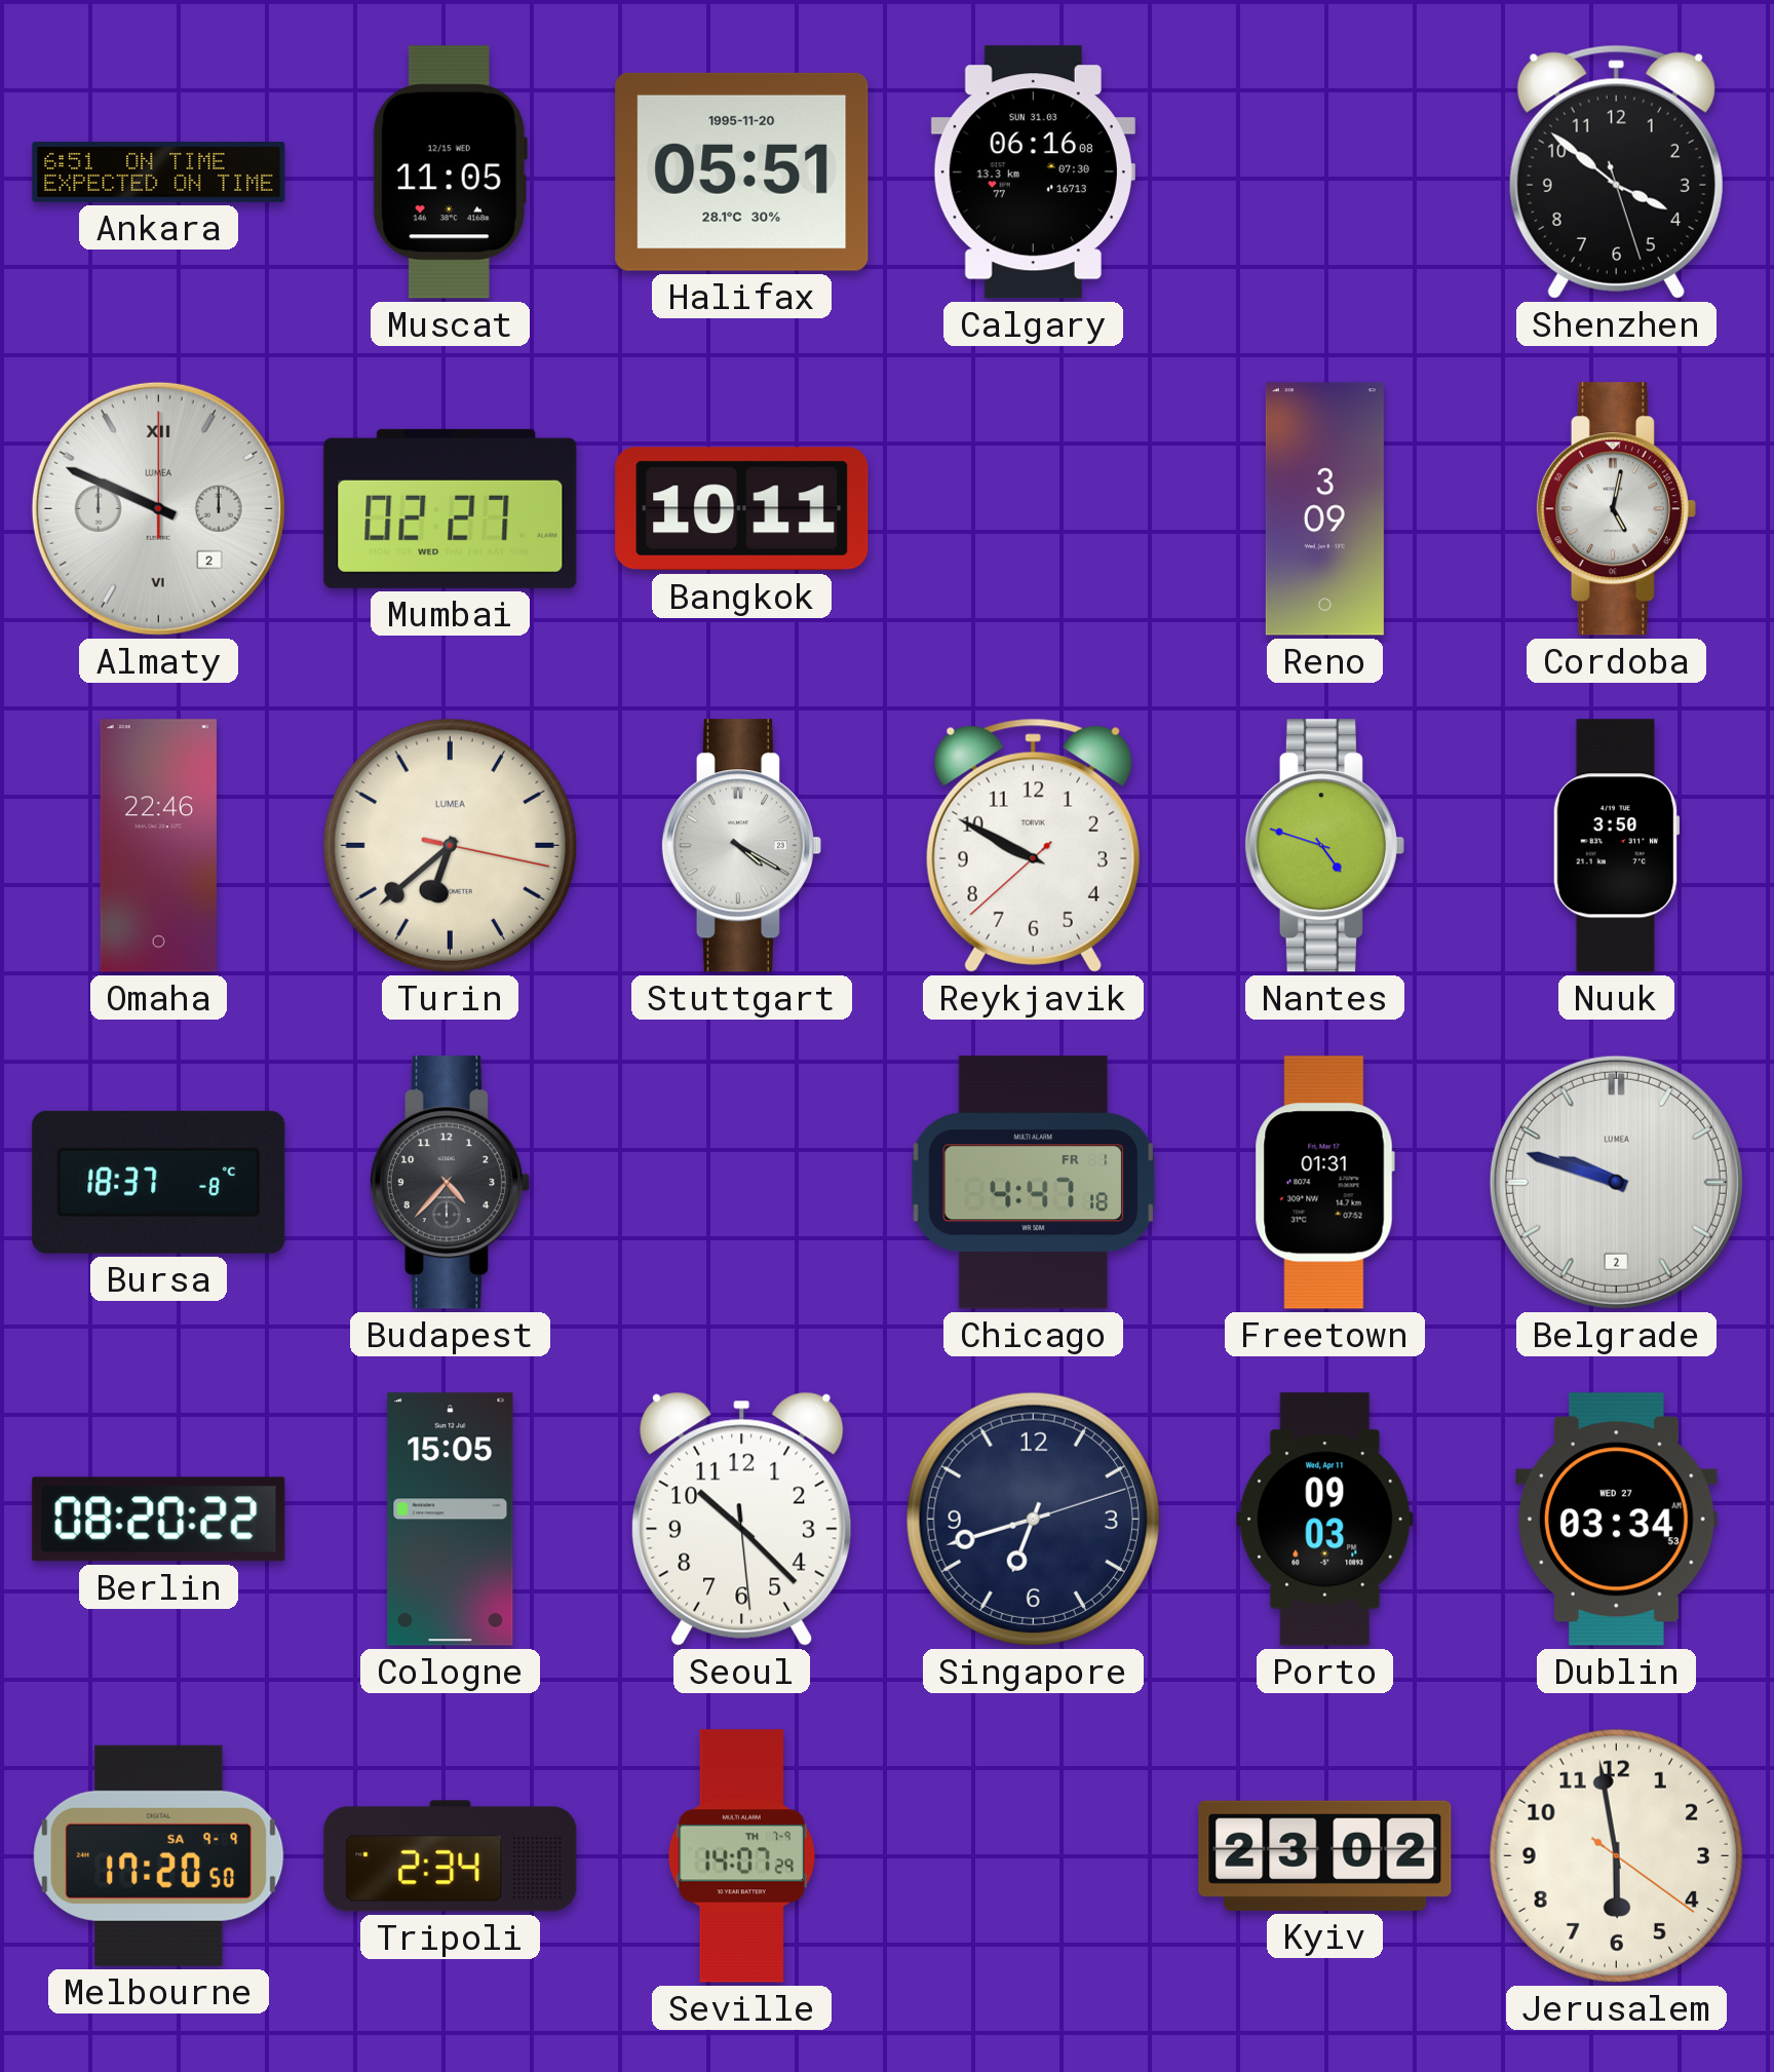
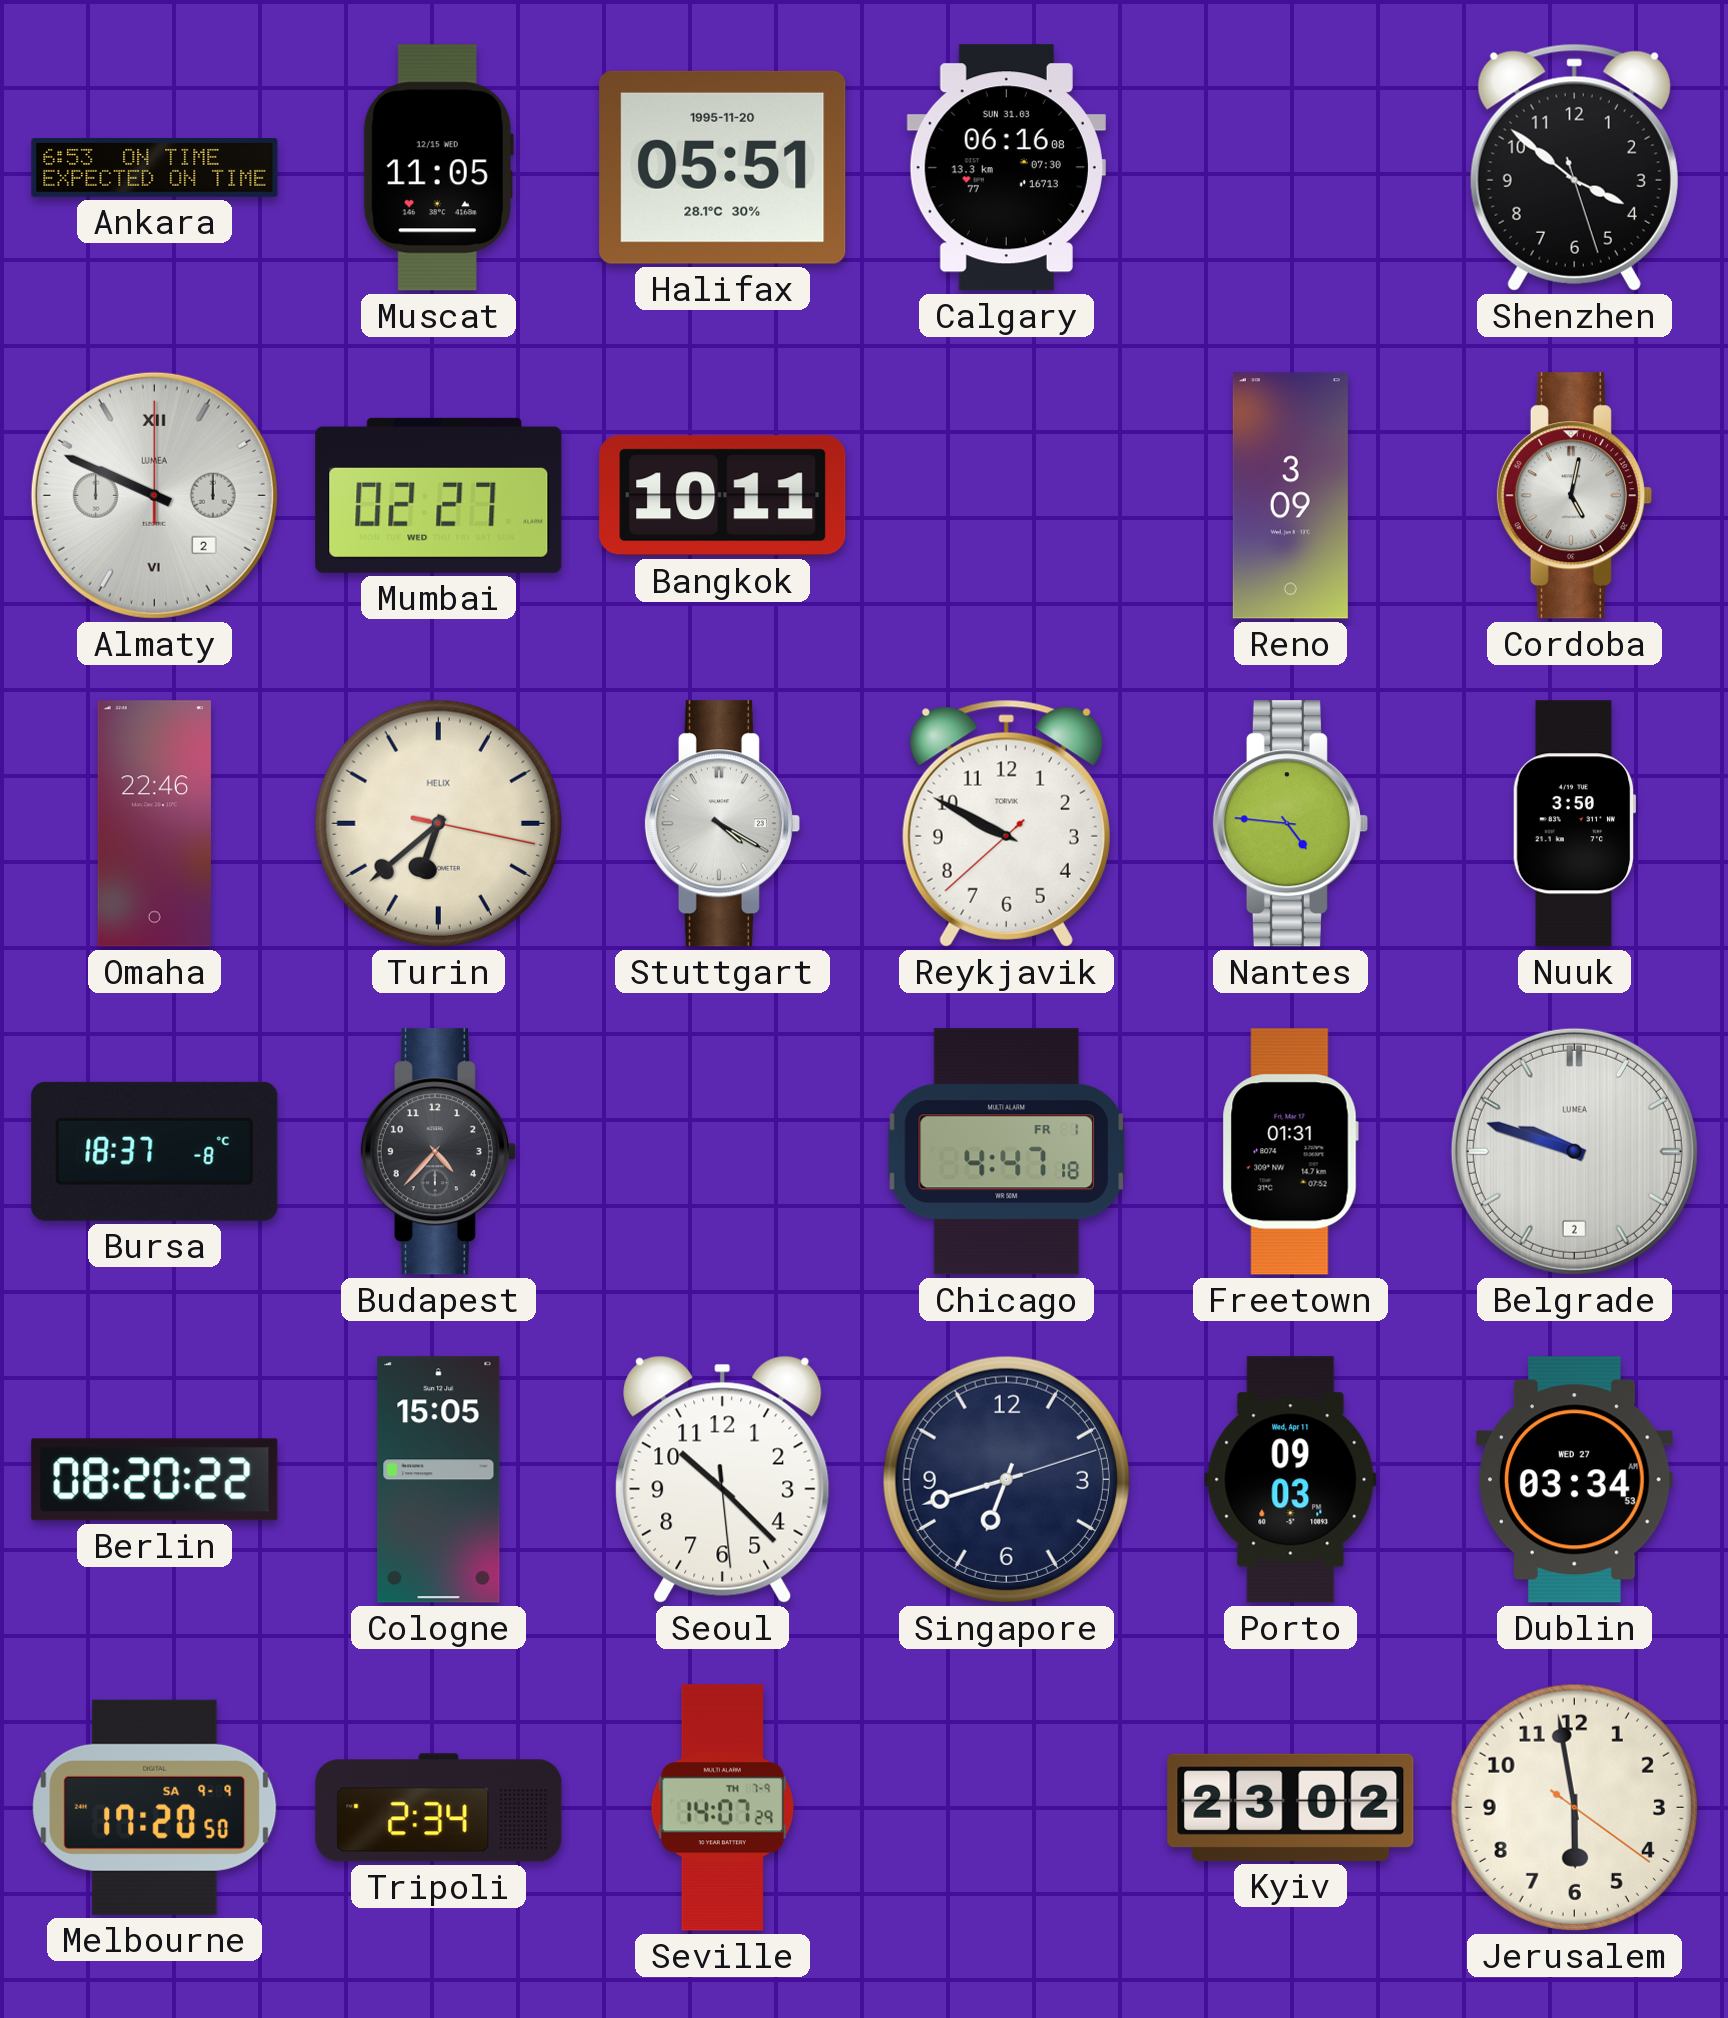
Ankara: 6:51 -> 6:53 (155, 168)
Turin brand: LUMEA -> HELIX (438, 823)
Nantes: 4:48 -> 4:46 (1290, 824)
